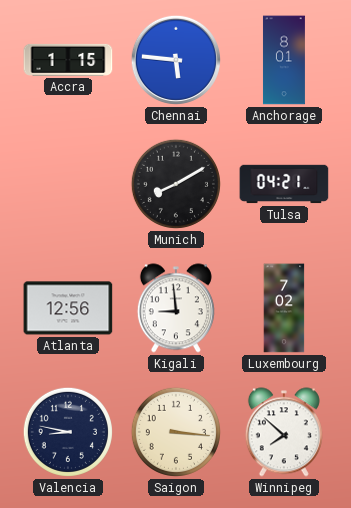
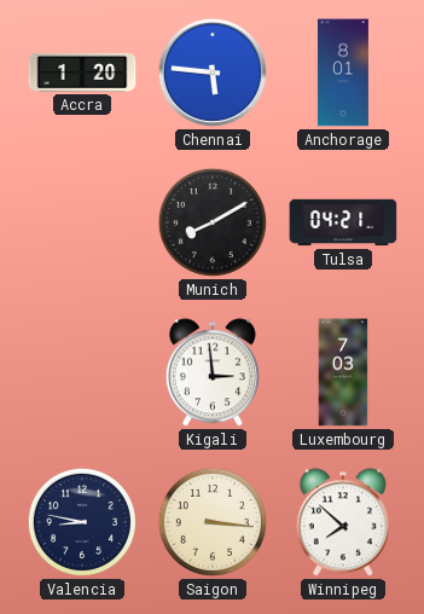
Accra: 1:15 -> 1:20 (82, 73)
Atlanta: 12:56 -> none (68, 308)
Kigali: 8:59 -> 2:59 (213, 372)
Luxembourg: 7:02 -> 7:03 (343, 372)
